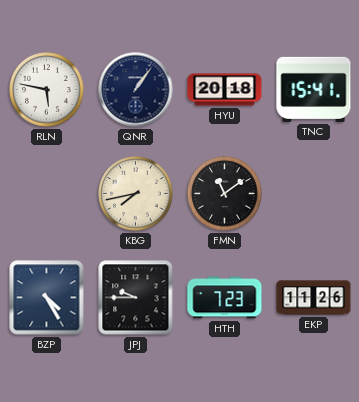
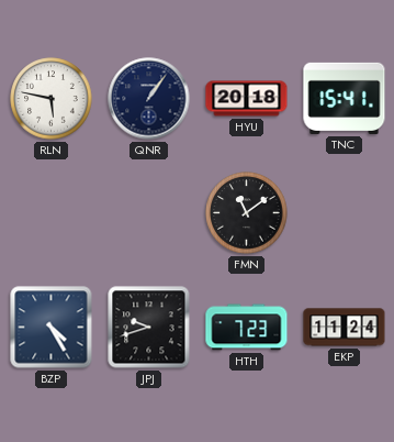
KBG: 7:43 -> none (136, 194)
JPJ: 9:45 -> 9:42 (149, 328)
EKP: 11:26 -> 11:24 (345, 328)
